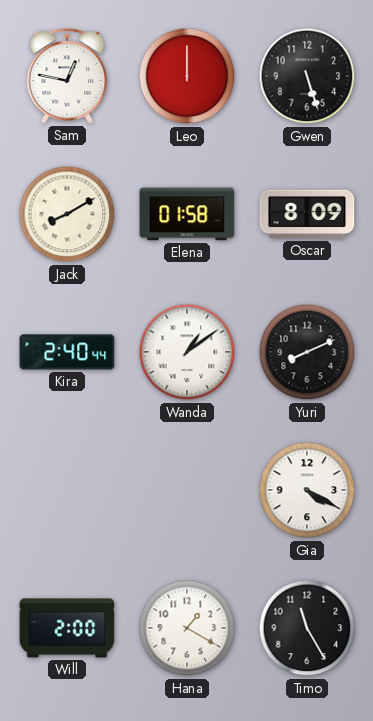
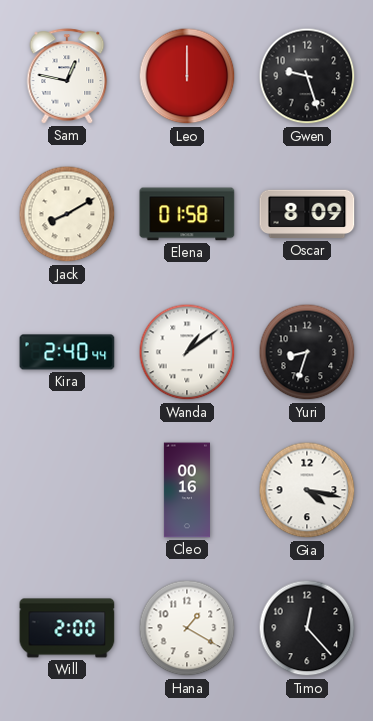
Gwen: 5:27 -> 9:27 (307, 76)
Yuri: 8:11 -> 8:33 (307, 352)
Cleo: none -> 00:16 (187, 490)
Gia: 4:20 -> 4:17 (307, 490)
Timo: 11:25 -> 12:23 (307, 628)
